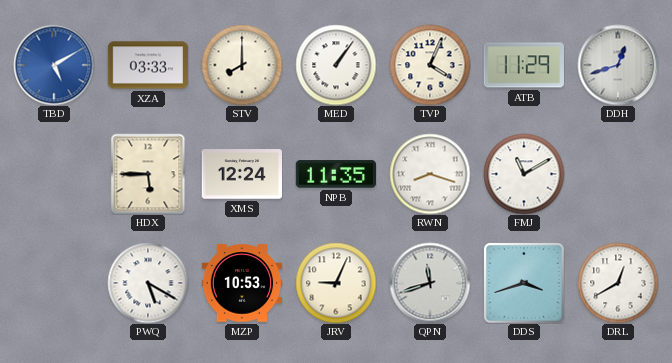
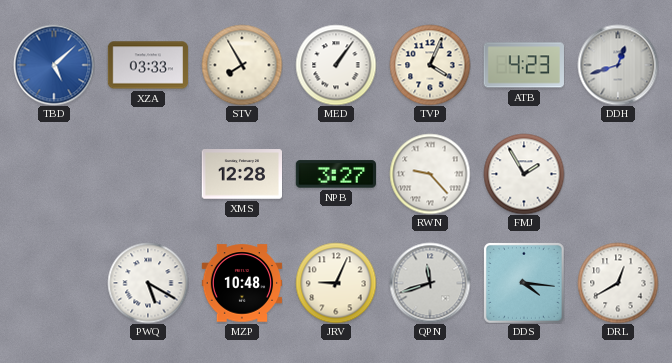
TBD: 5:10 -> 5:08 (54, 65)
STV: 8:00 -> 7:55 (242, 65)
ATB: 11:29 -> 4:23 (523, 65)
HDX: 5:45 -> none (148, 174)
XMS: 12:24 -> 12:28 (241, 174)
NPB: 11:35 -> 3:27 (335, 174)
RWN: 8:18 -> 9:23 (430, 174)
FMJ: 11:10 -> 1:55 (524, 174)
MZP: 10:53 -> 10:48 (242, 283)
DDS: 3:42 -> 4:16 (524, 283)
